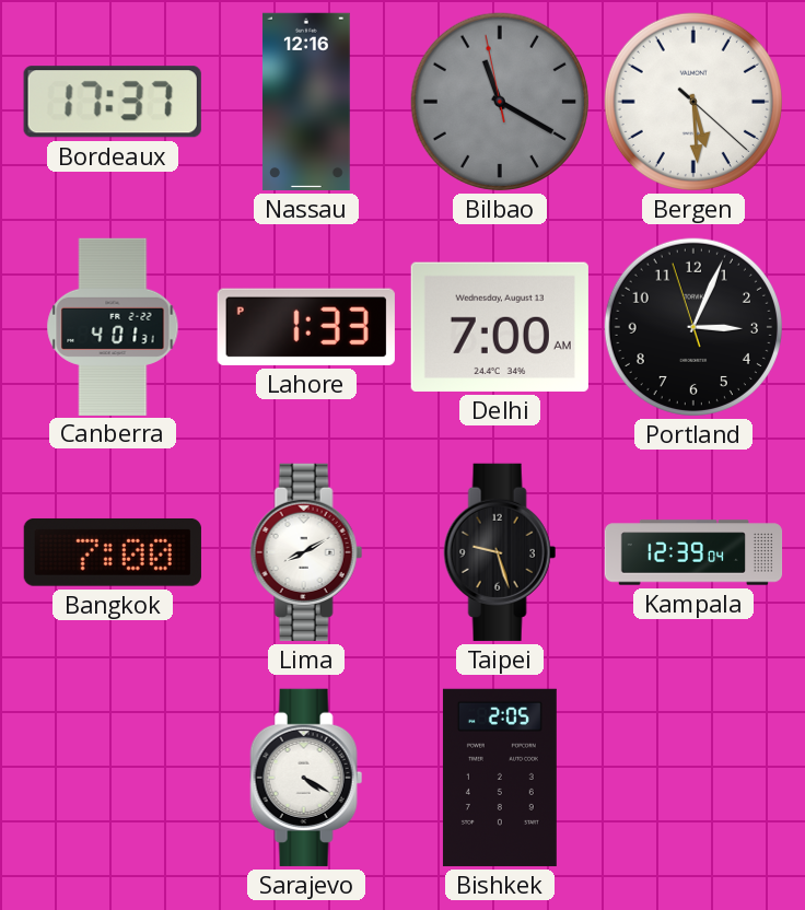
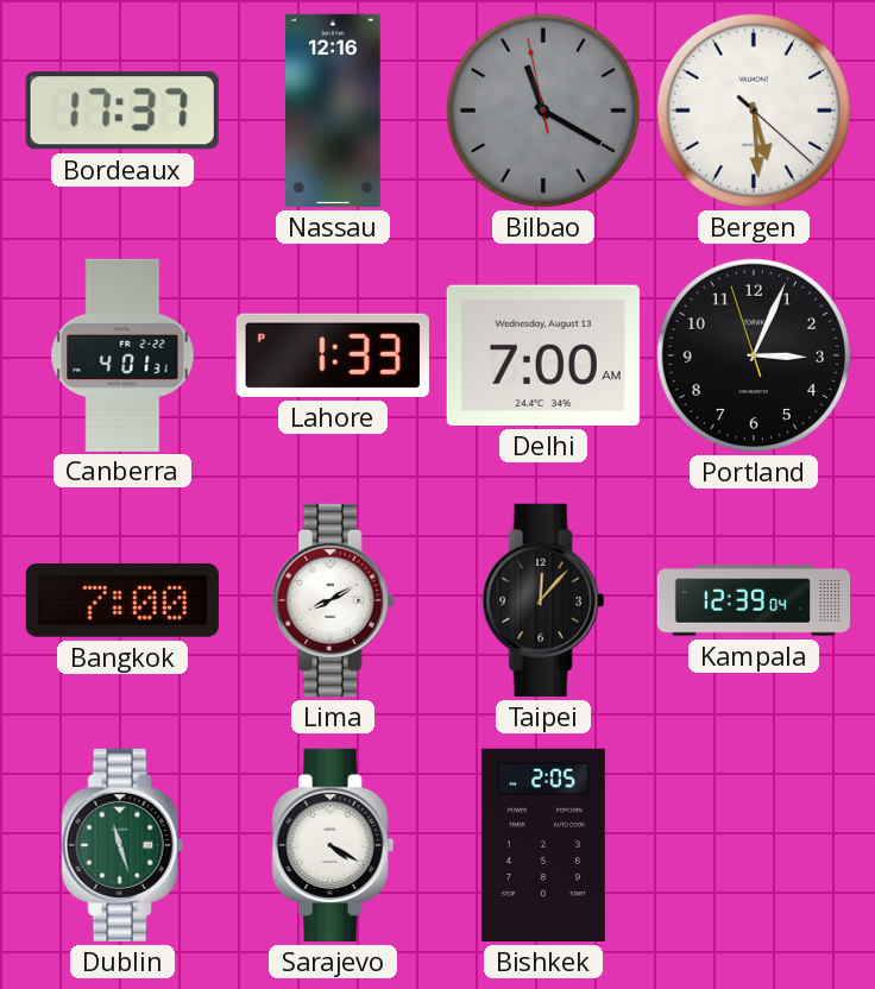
Taipei: 9:27 -> 12:07 (543, 600)
Dublin: none -> 11:27 (122, 845)
